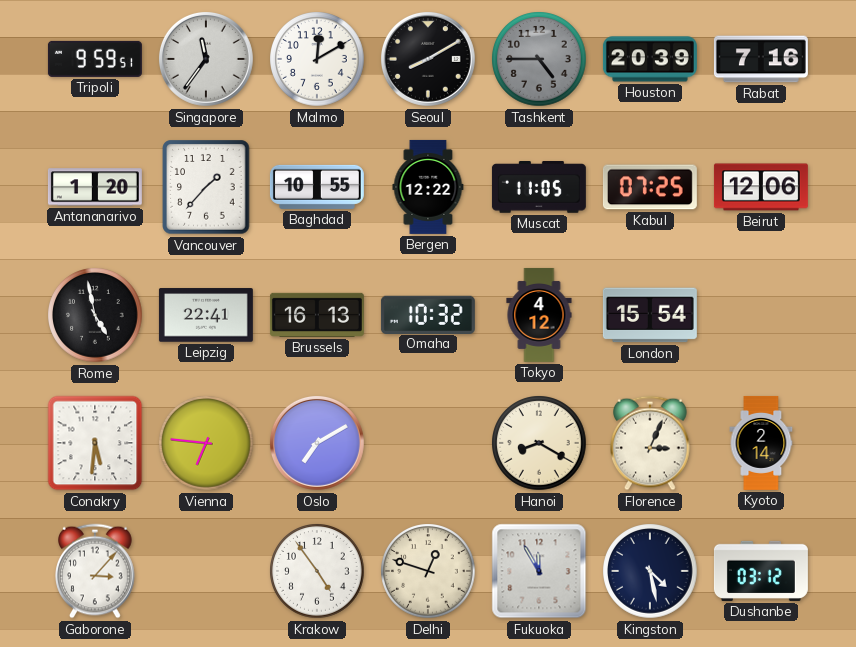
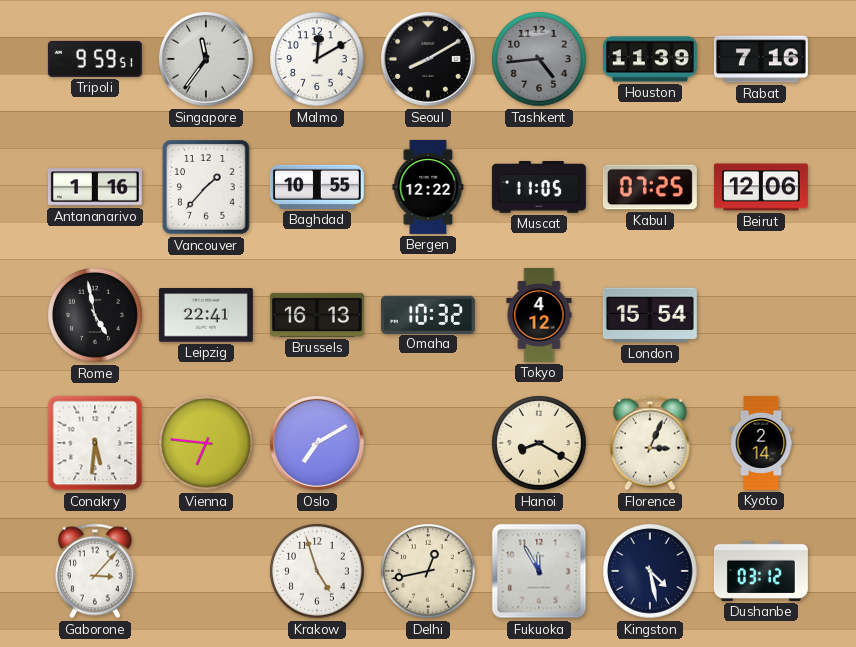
Tashkent: 4:45 -> 4:44 (539, 59)
Houston: 20:39 -> 11:39 (650, 59)
Antananarivo: 1:20 -> 1:16 (95, 187)
Krakow: 4:54 -> 4:57 (317, 571)
Delhi: 12:48 -> 12:43 (428, 571)
